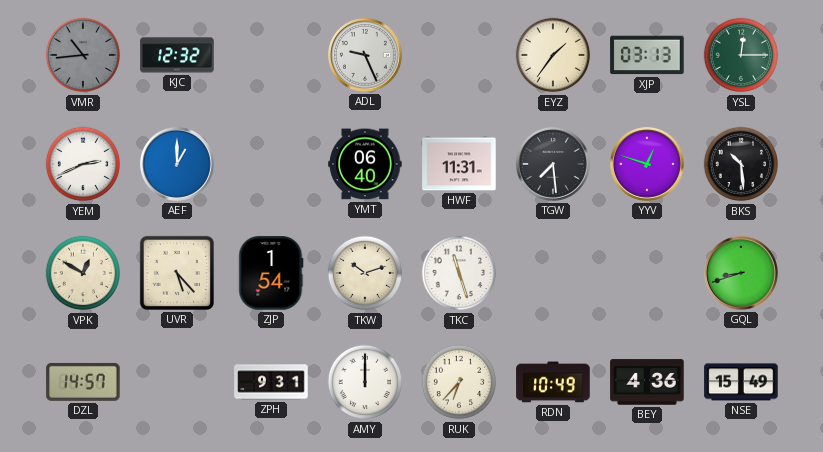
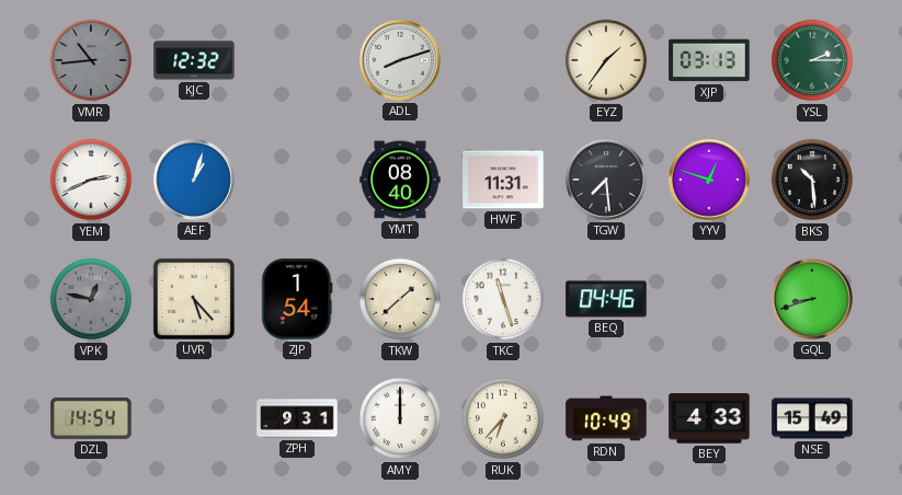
ADL: 9:26 -> 8:12 (400, 60)
YSL: 12:15 -> 2:15 (812, 60)
AEF: 1:00 -> 1:03 (194, 180)
YMT: 06:40 -> 08:40 (400, 180)
VPK: 12:50 -> 12:47 (91, 299)
VPK dial: cream -> grey (91, 299)
TKW: 10:12 -> 1:38 (400, 299)
BEQ: none -> 04:46 (606, 299)
DZL: 14:57 -> 14:54 (91, 418)
BEY: 4:36 -> 4:33 (709, 418)
